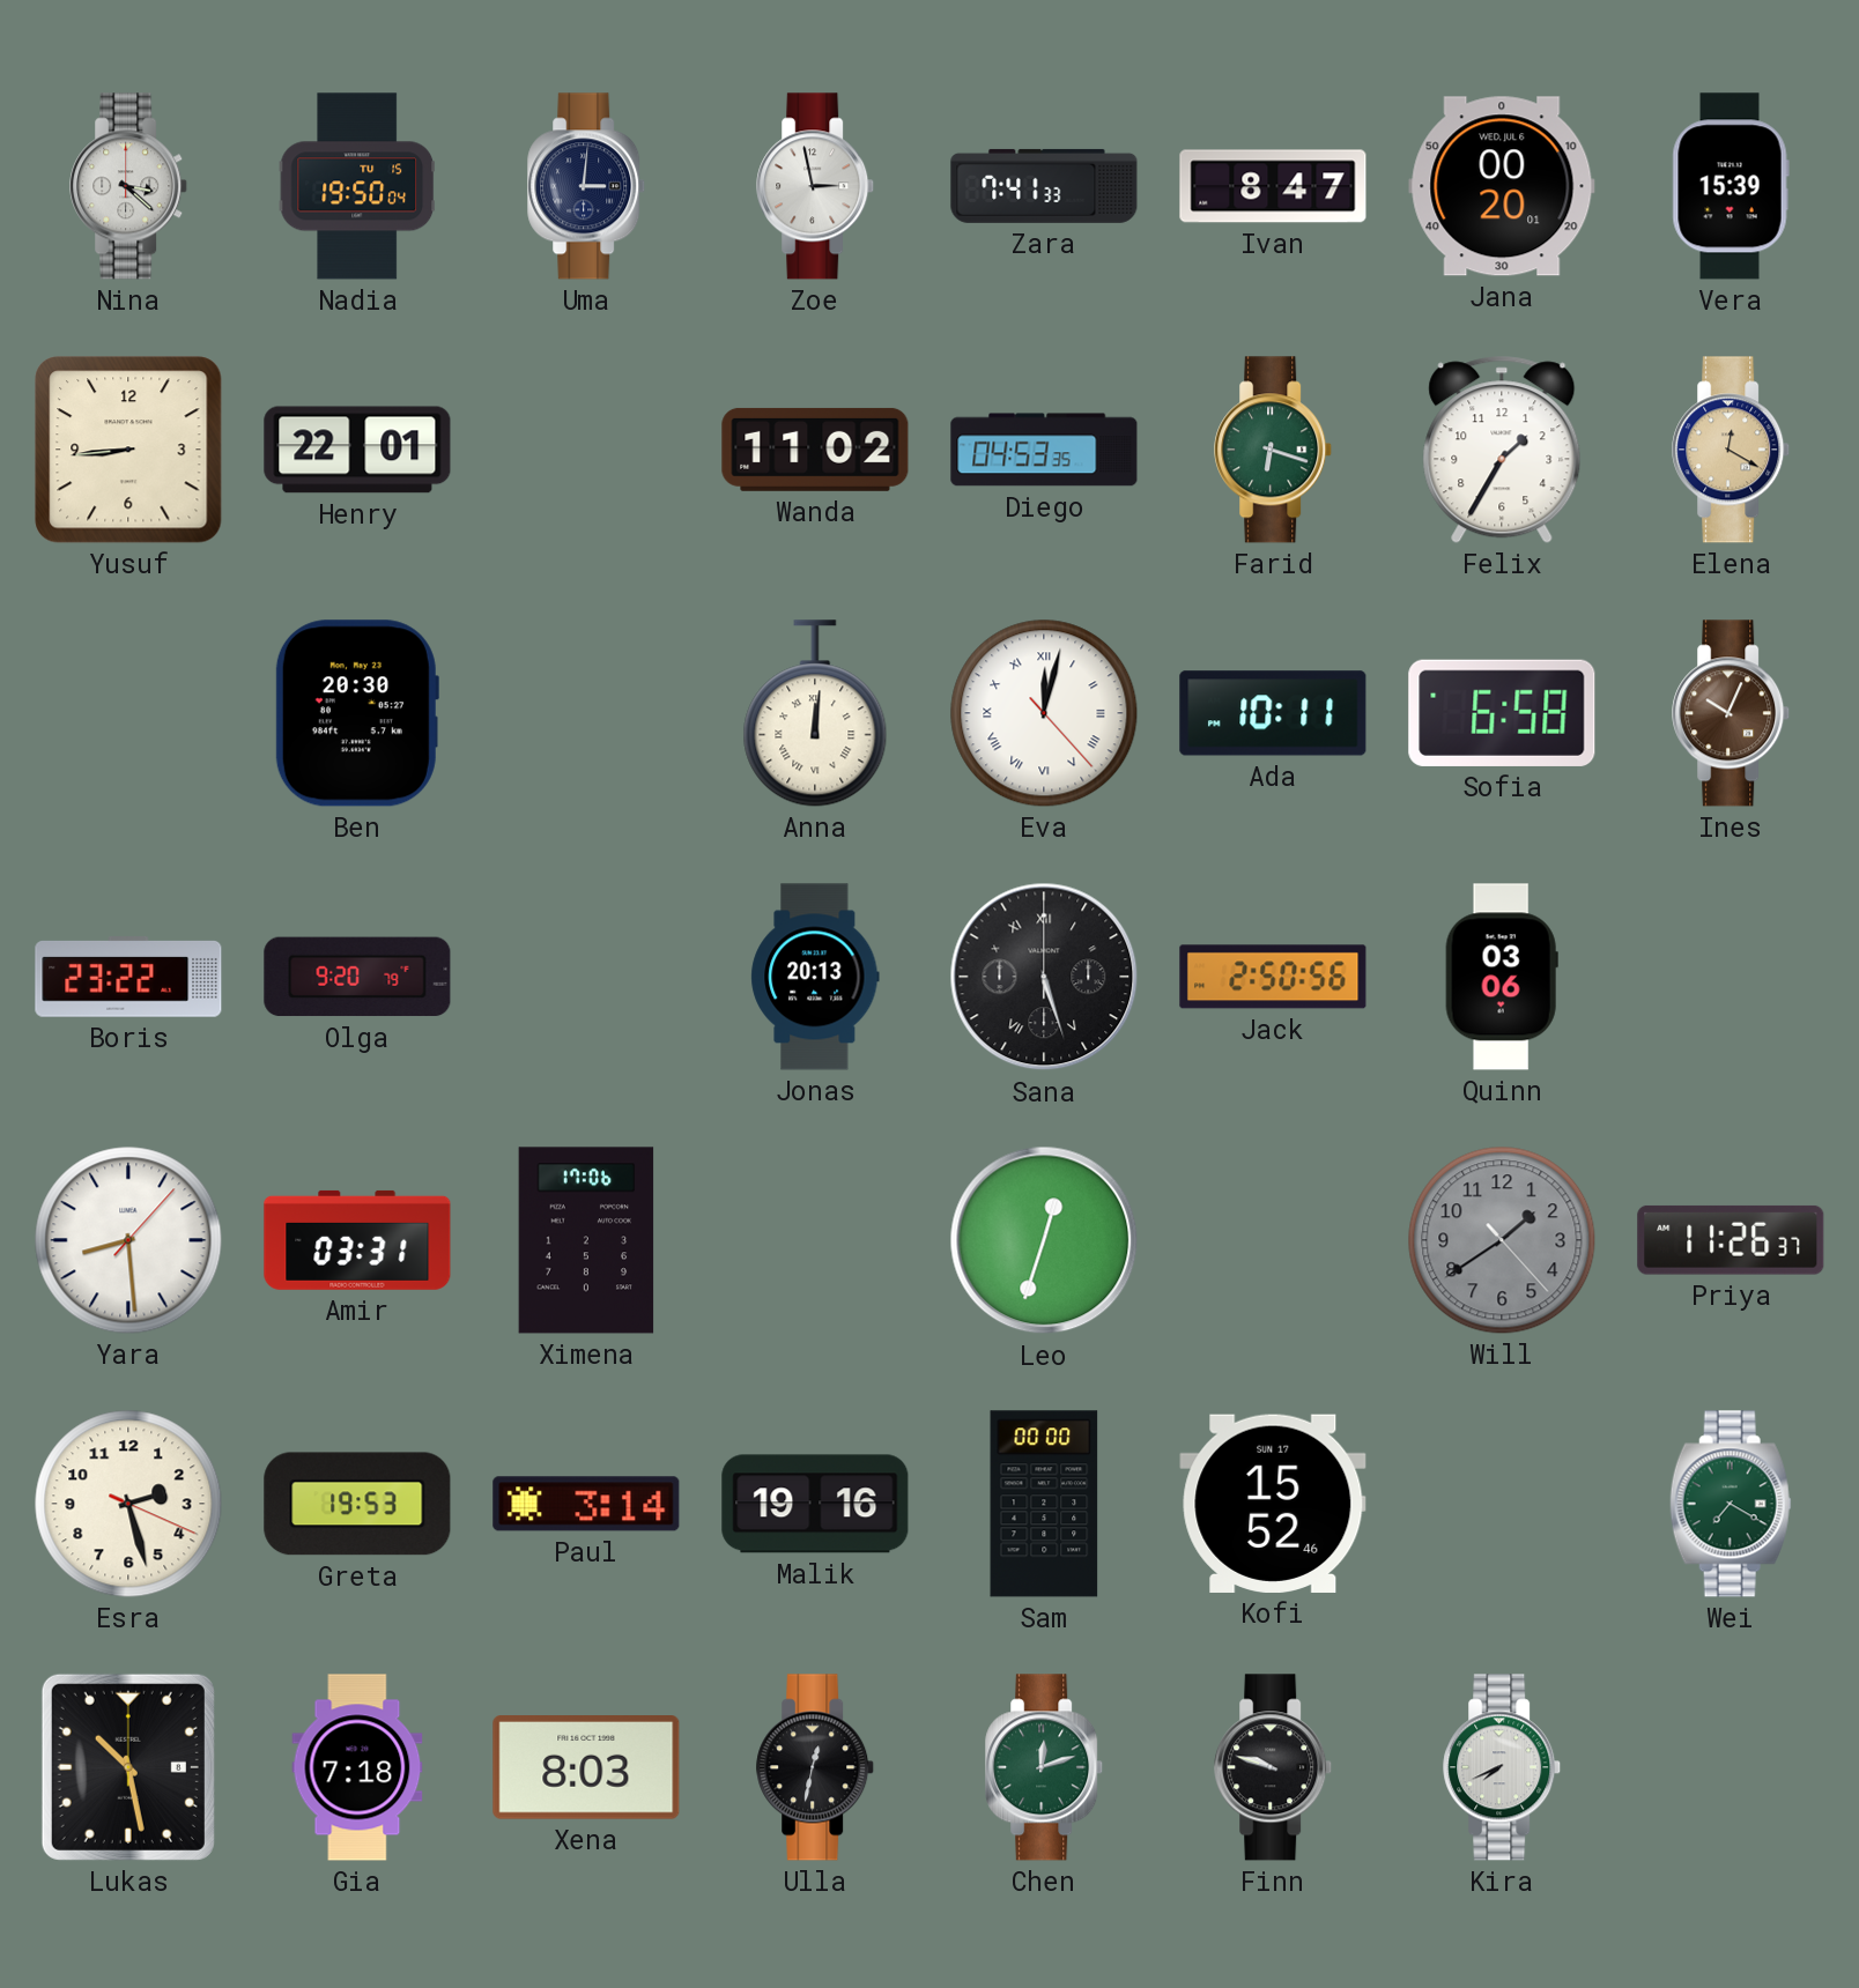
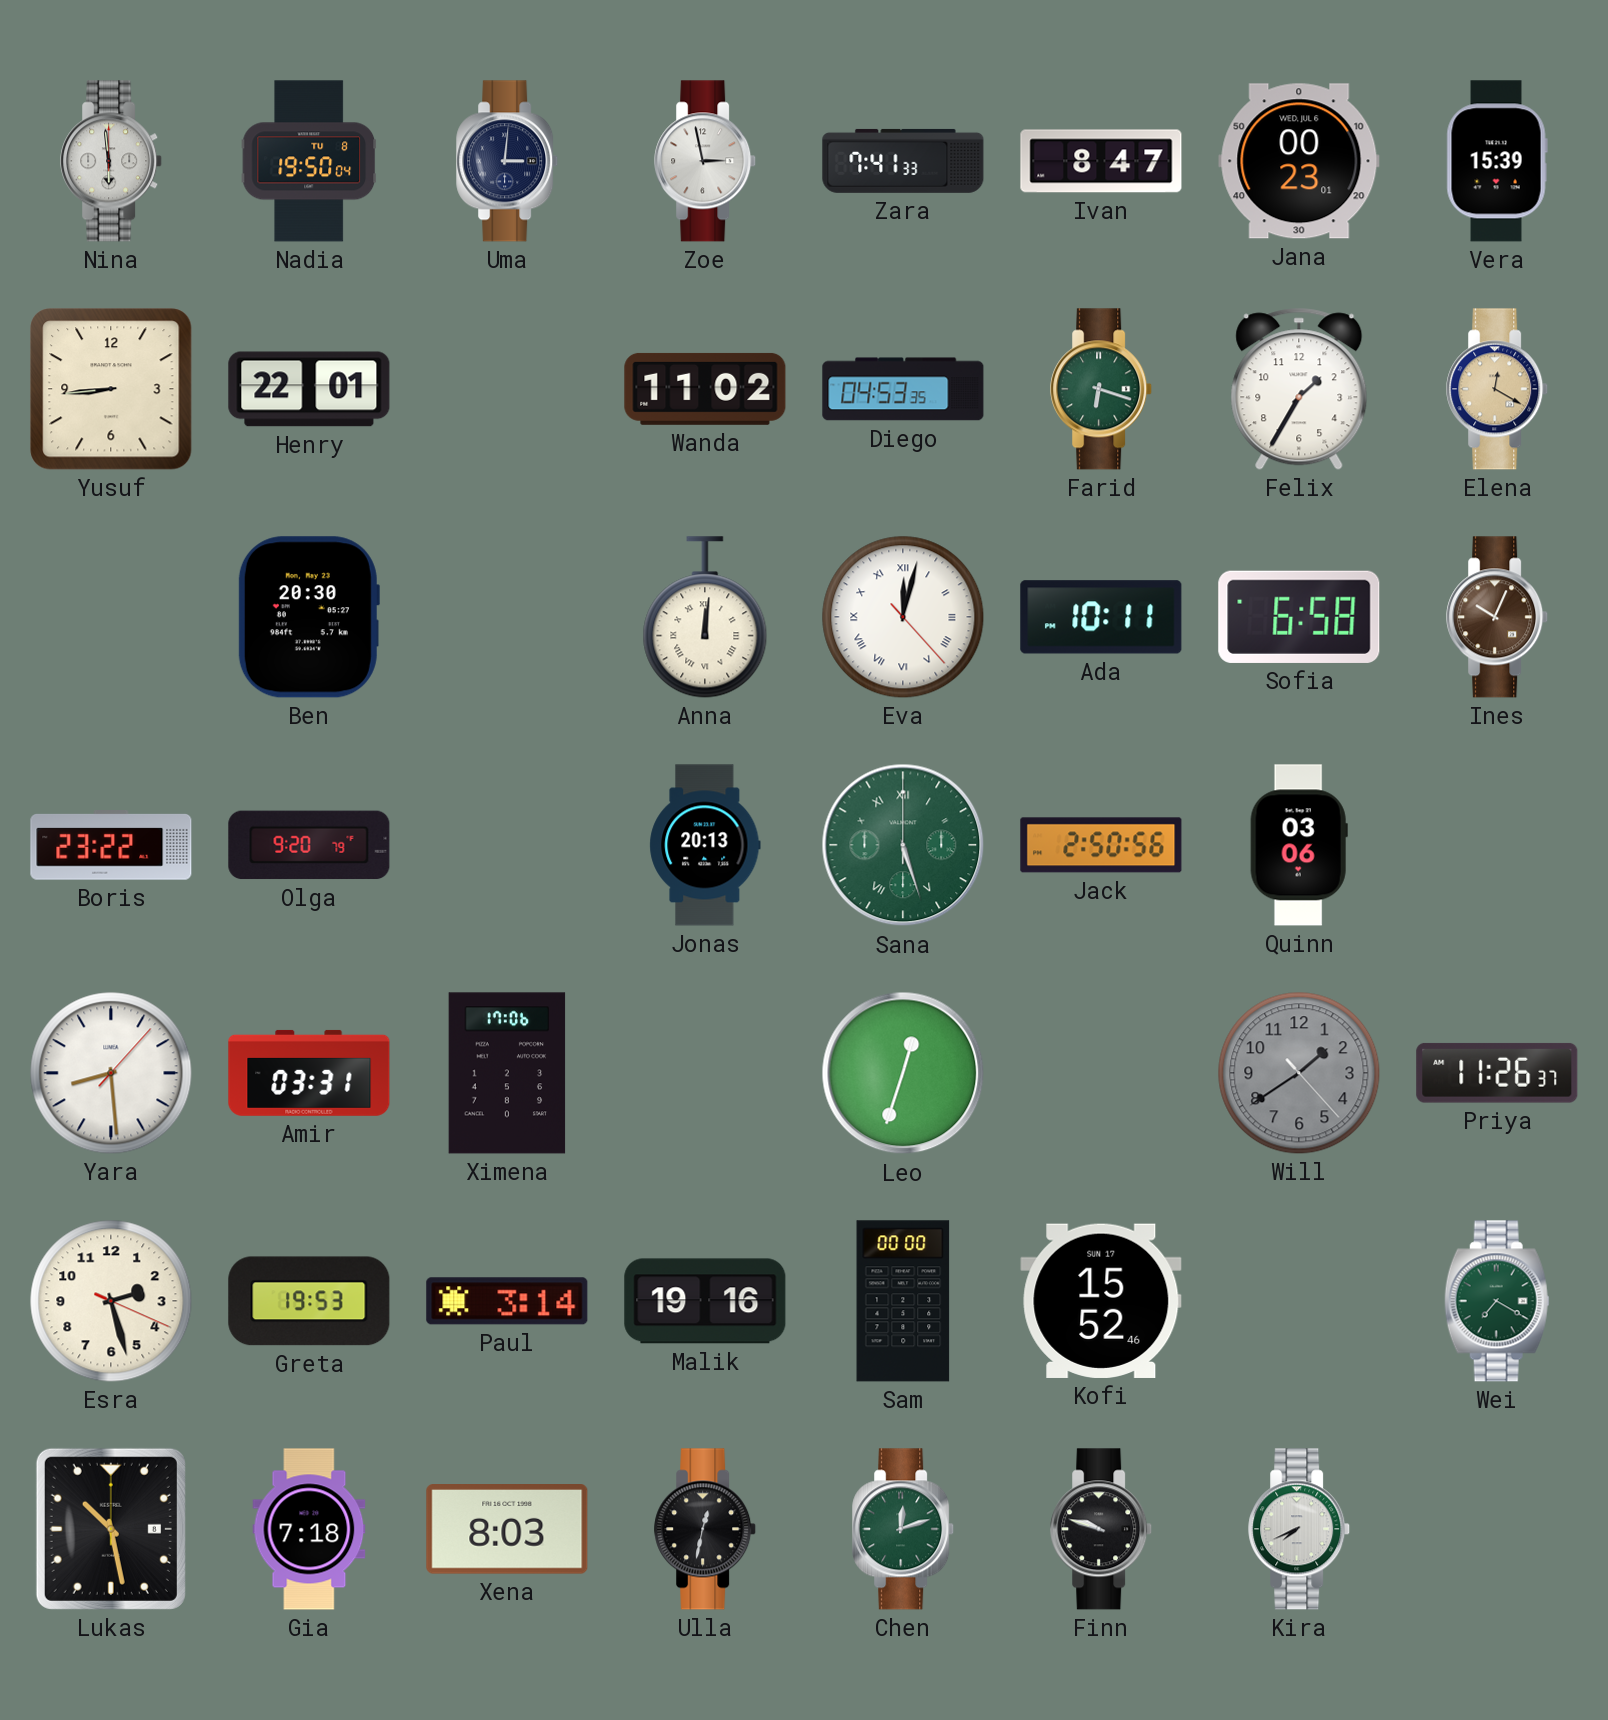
Nina: 3:22 -> 5:59 (112, 161)
Nadia date: TU 15 -> TU 8 (309, 161)
Jana: 00:20 -> 00:23 (1299, 161)
Sana dial: black -> green (903, 845)
